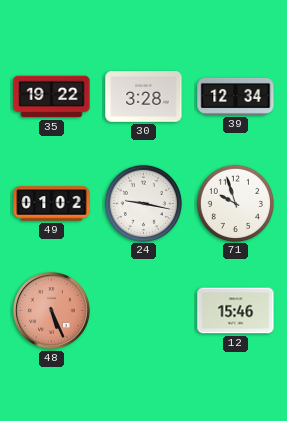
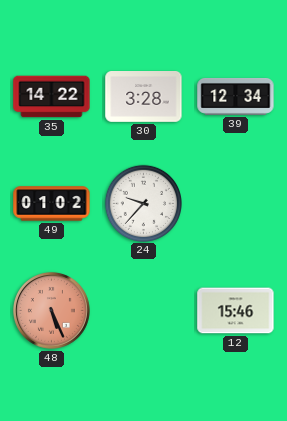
35: 19:22 -> 14:22 (52, 97)
24: 9:17 -> 9:37 (143, 203)
71: 9:57 -> none (235, 203)
